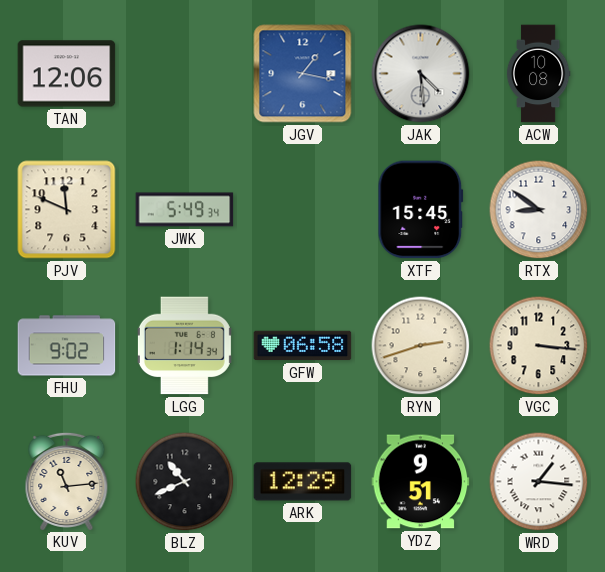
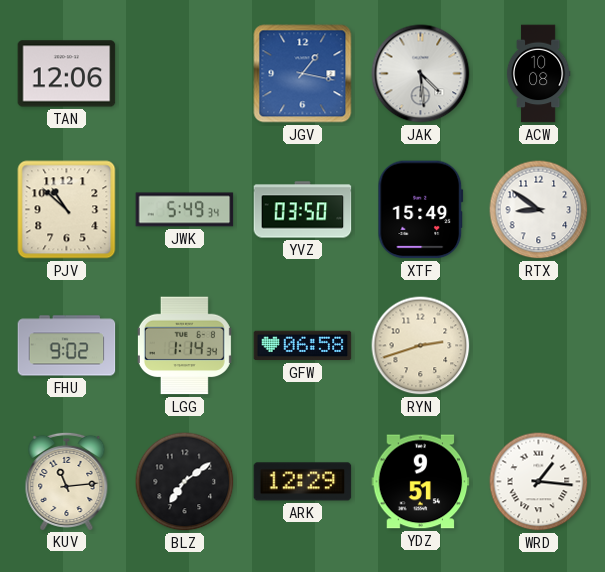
PJV: 11:49 -> 10:52 (67, 210)
YVZ: none -> 03:50 (303, 210)
XTF: 15:45 -> 15:49 (421, 210)
VGC: 3:16 -> none (539, 346)
BLZ: 10:41 -> 7:09 (185, 482)
